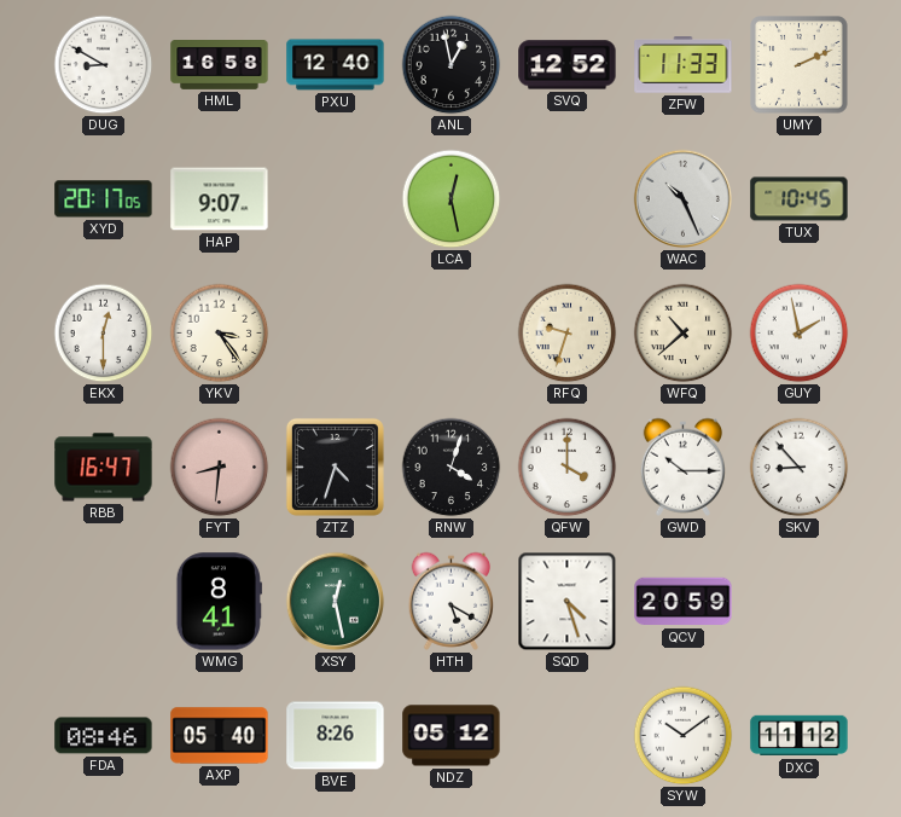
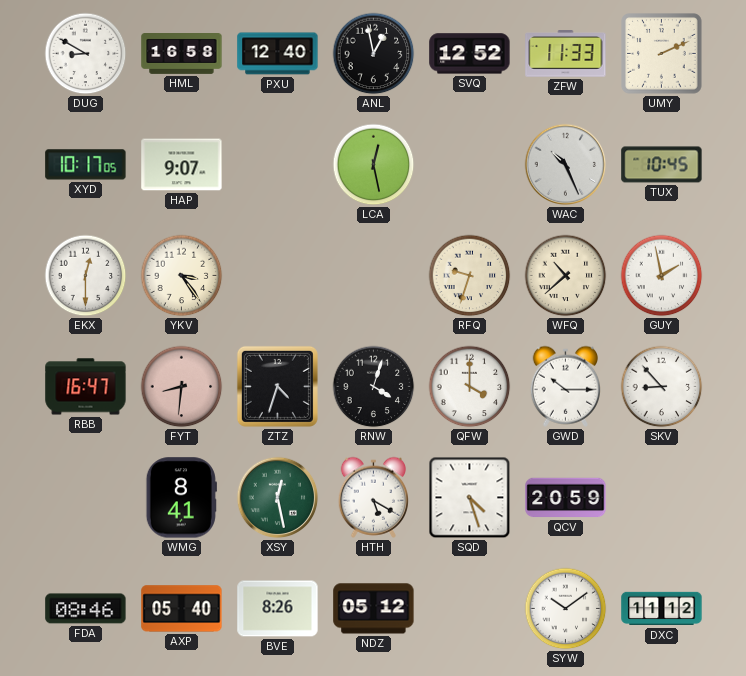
XYD: 20:17 -> 10:17 (86, 165)
